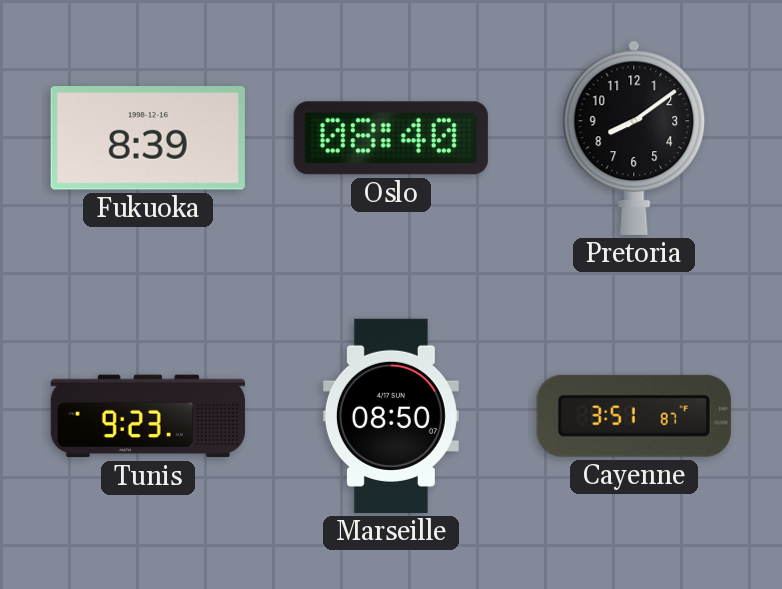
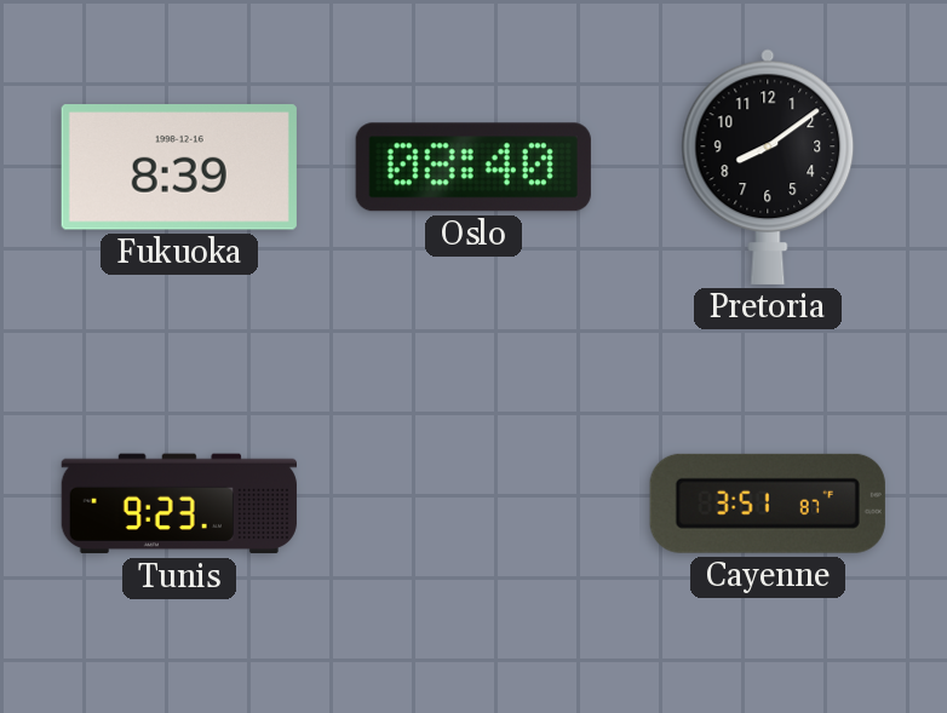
Marseille: 08:50 -> none (391, 416)
